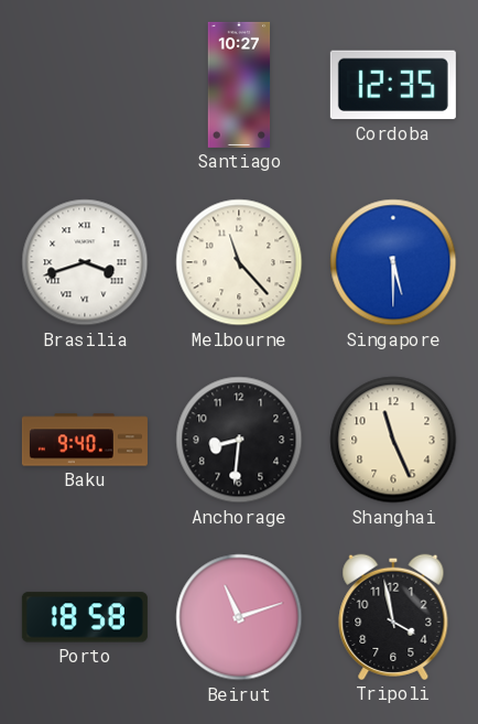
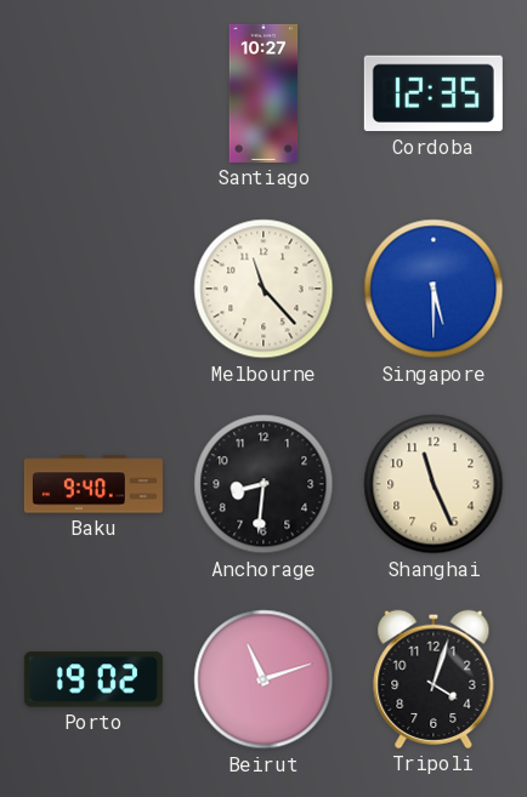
Brasilia: 3:42 -> none (85, 262)
Porto: 18:58 -> 19:02 (93, 679)
Tripoli: 3:58 -> 4:03 (433, 679)
